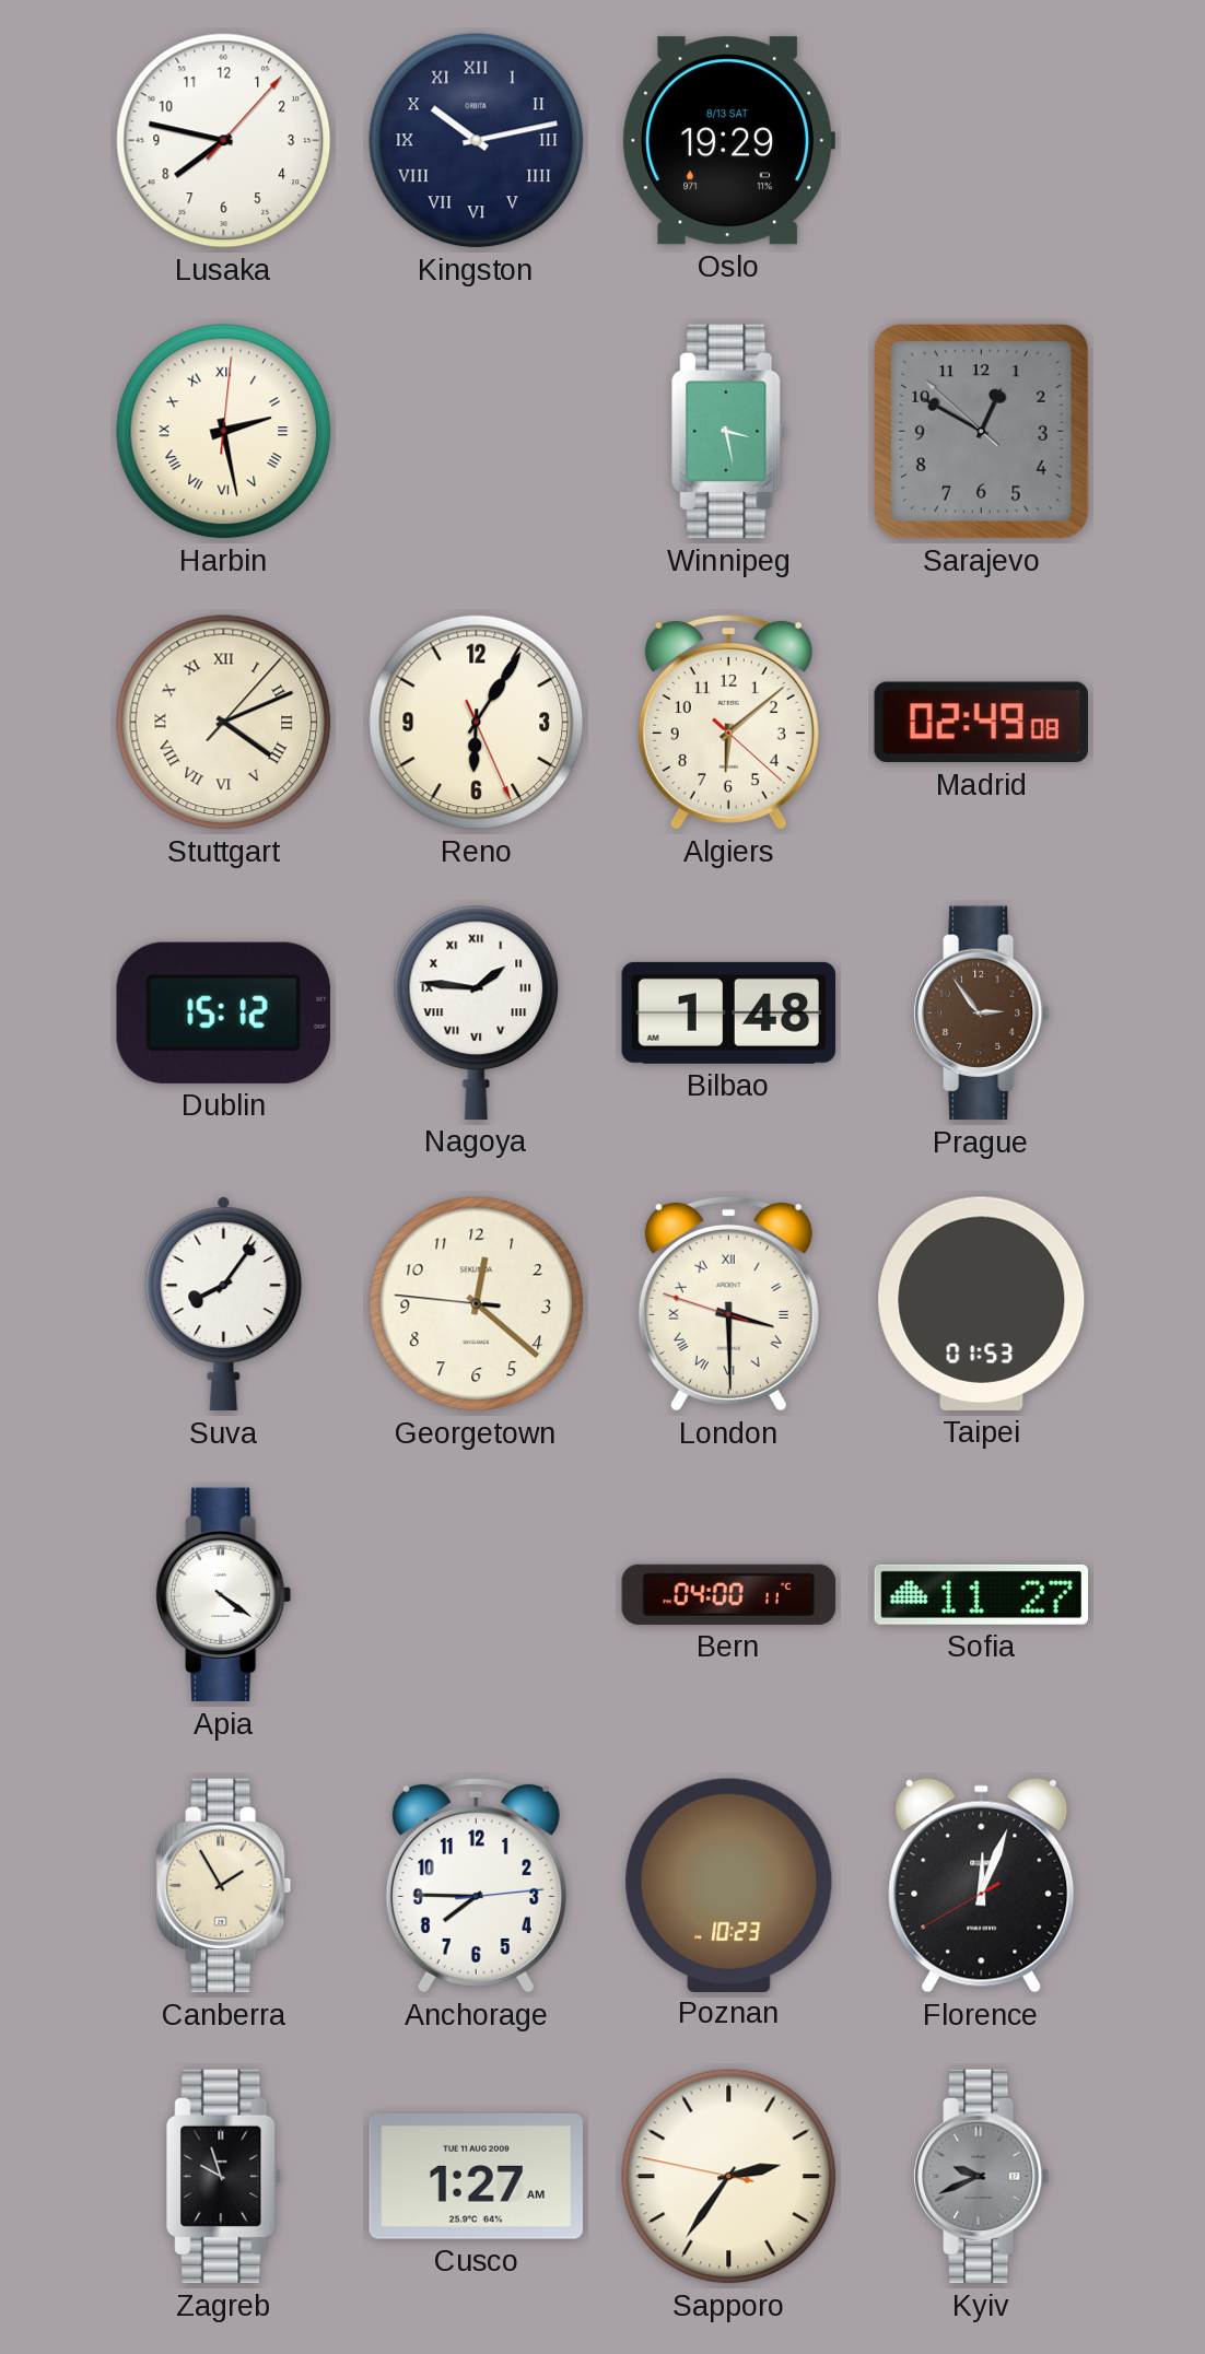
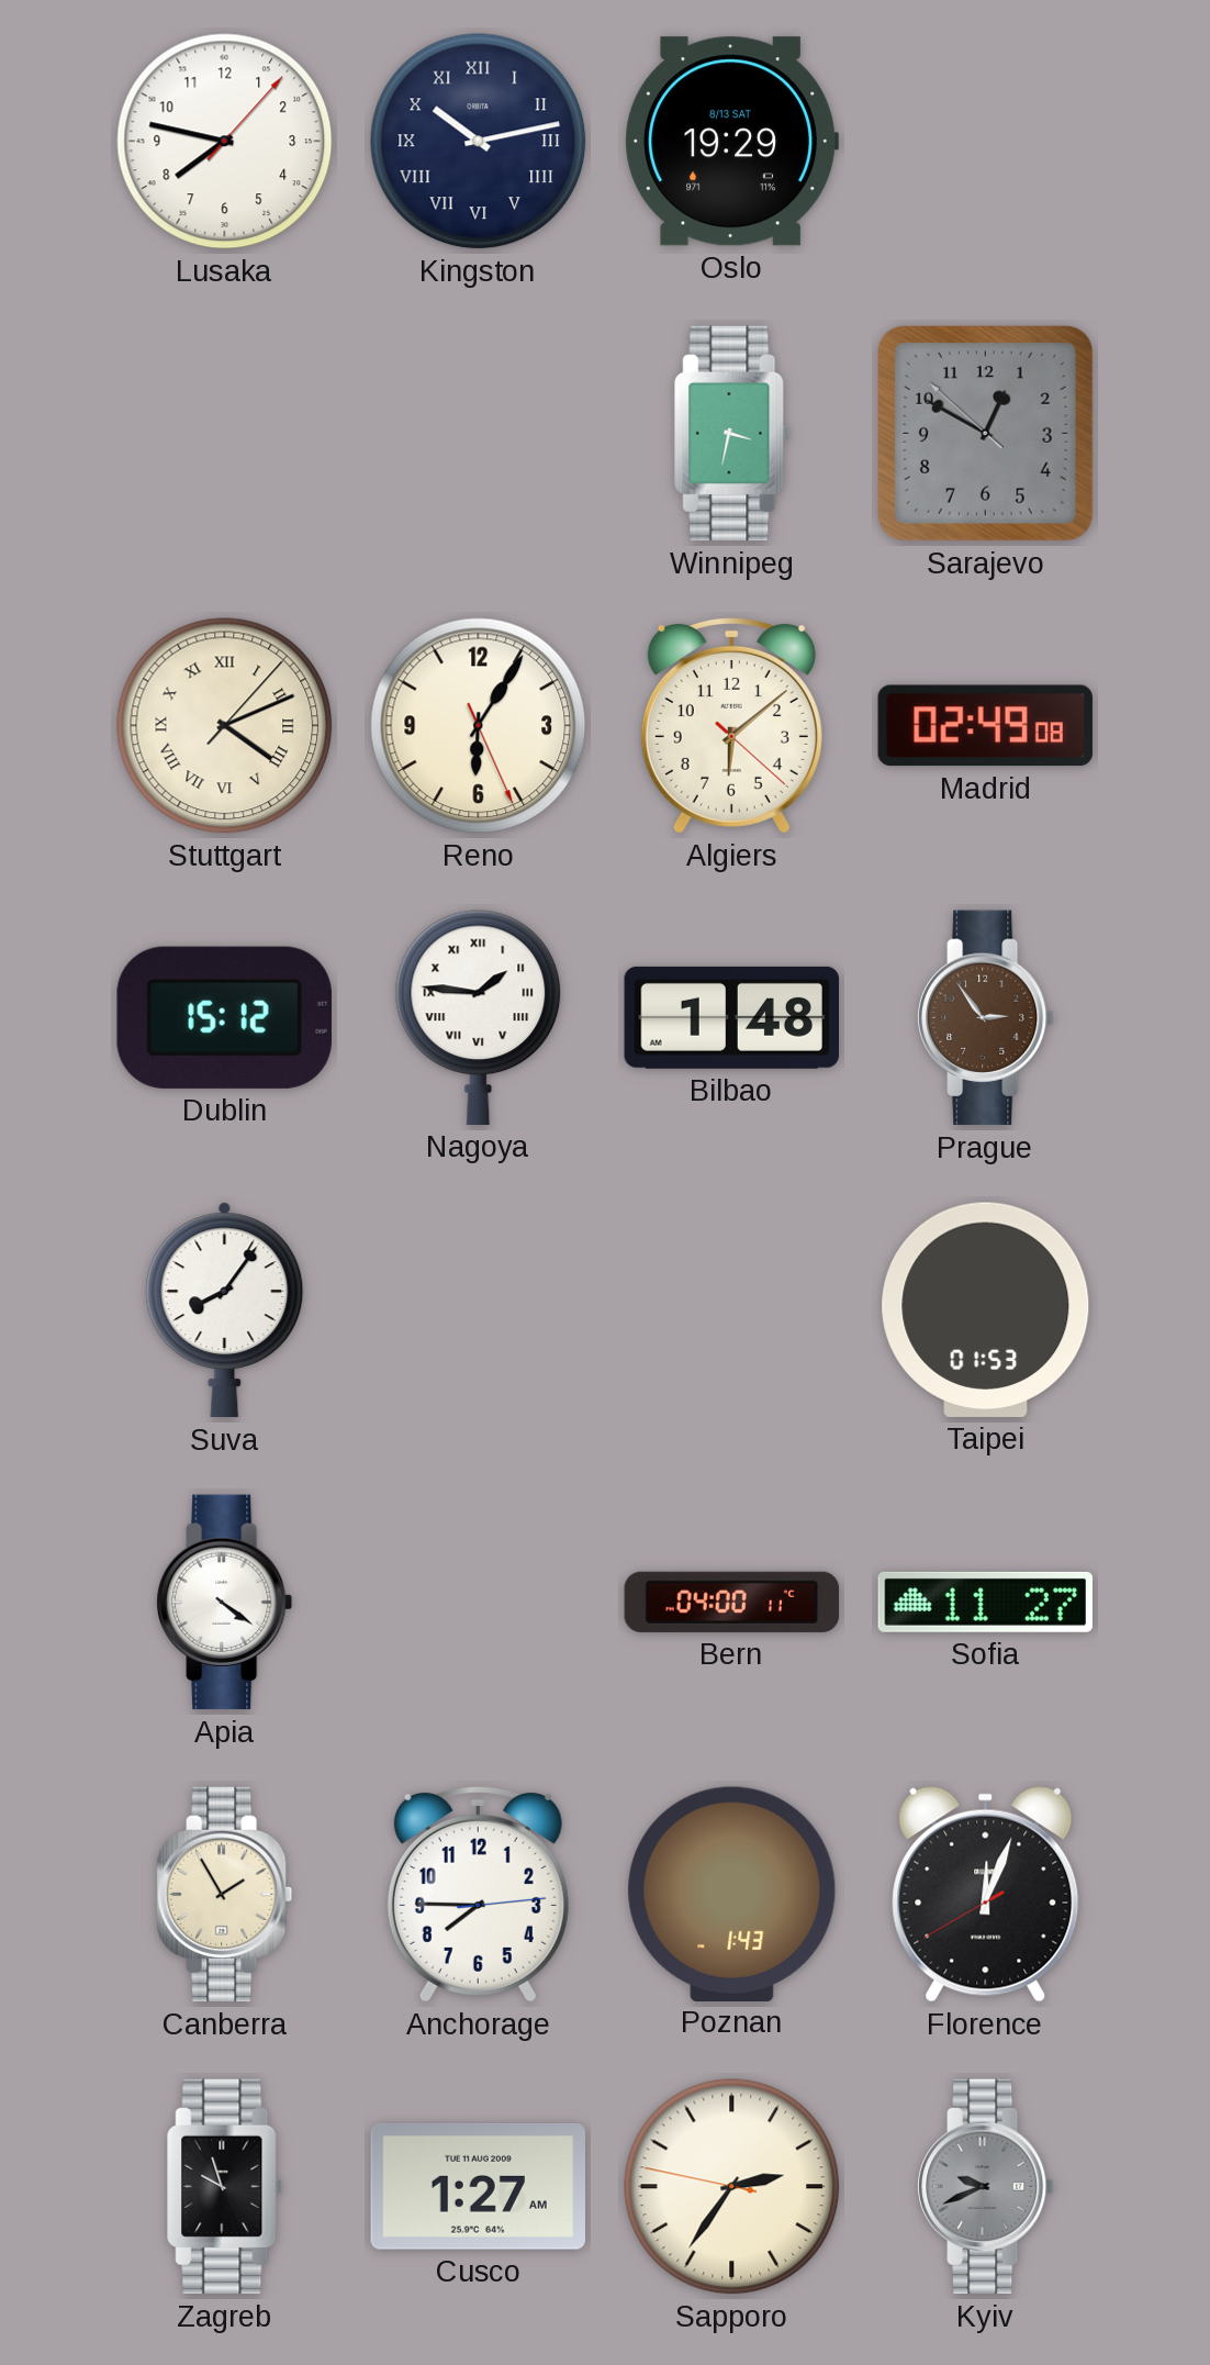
Harbin: 2:28 -> none (224, 432)
Winnipeg: 3:28 -> 3:32 (731, 434)
Georgetown: 12:21 -> none (477, 1304)
London: 3:29 -> none (728, 1303)
Poznan: 10:23 -> 1:43 (732, 1894)
